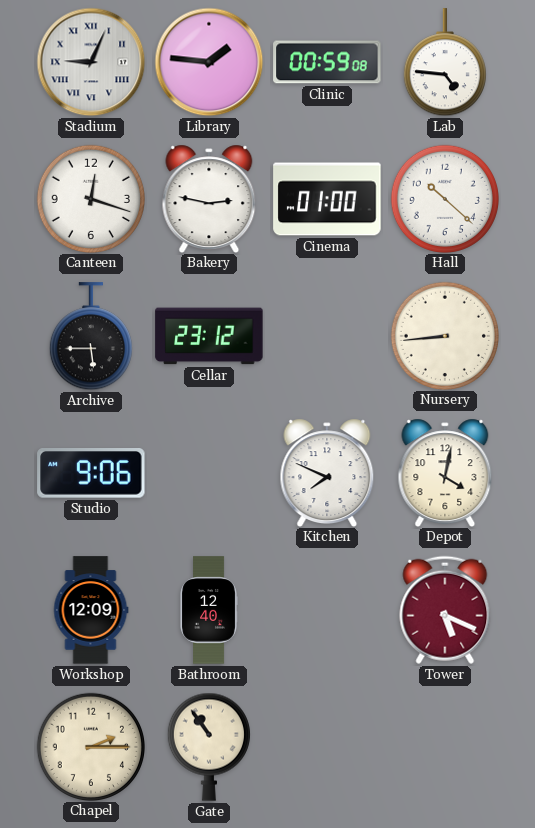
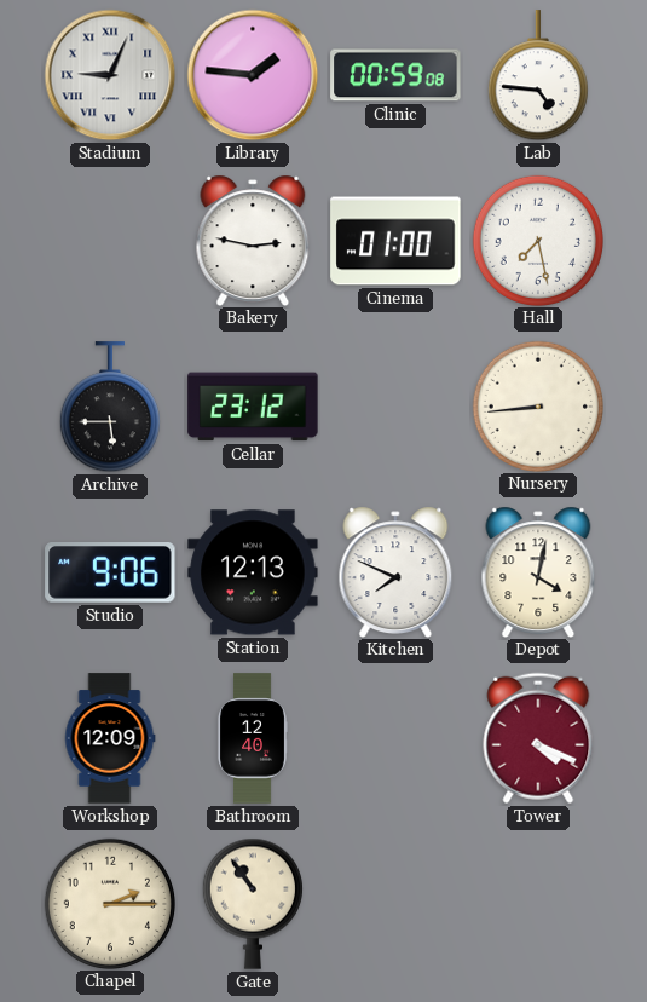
Canteen: 12:18 -> none (90, 198)
Hall: 10:22 -> 7:28 (537, 240)
Station: none -> 12:13 (253, 572)
Tower: 5:19 -> 4:19 (538, 738)
